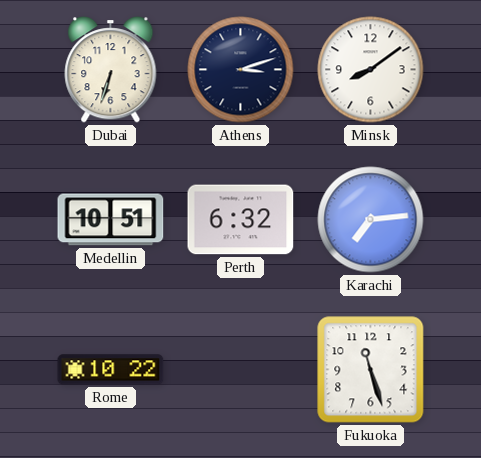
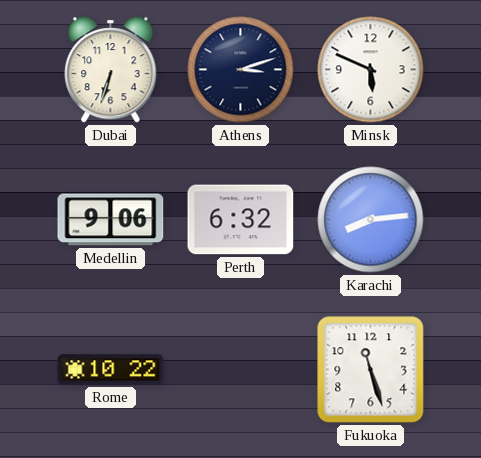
Minsk: 8:09 -> 5:49 (371, 70)
Medellin: 10:51 -> 9:06 (111, 220)
Karachi: 7:14 -> 8:14 (371, 220)
